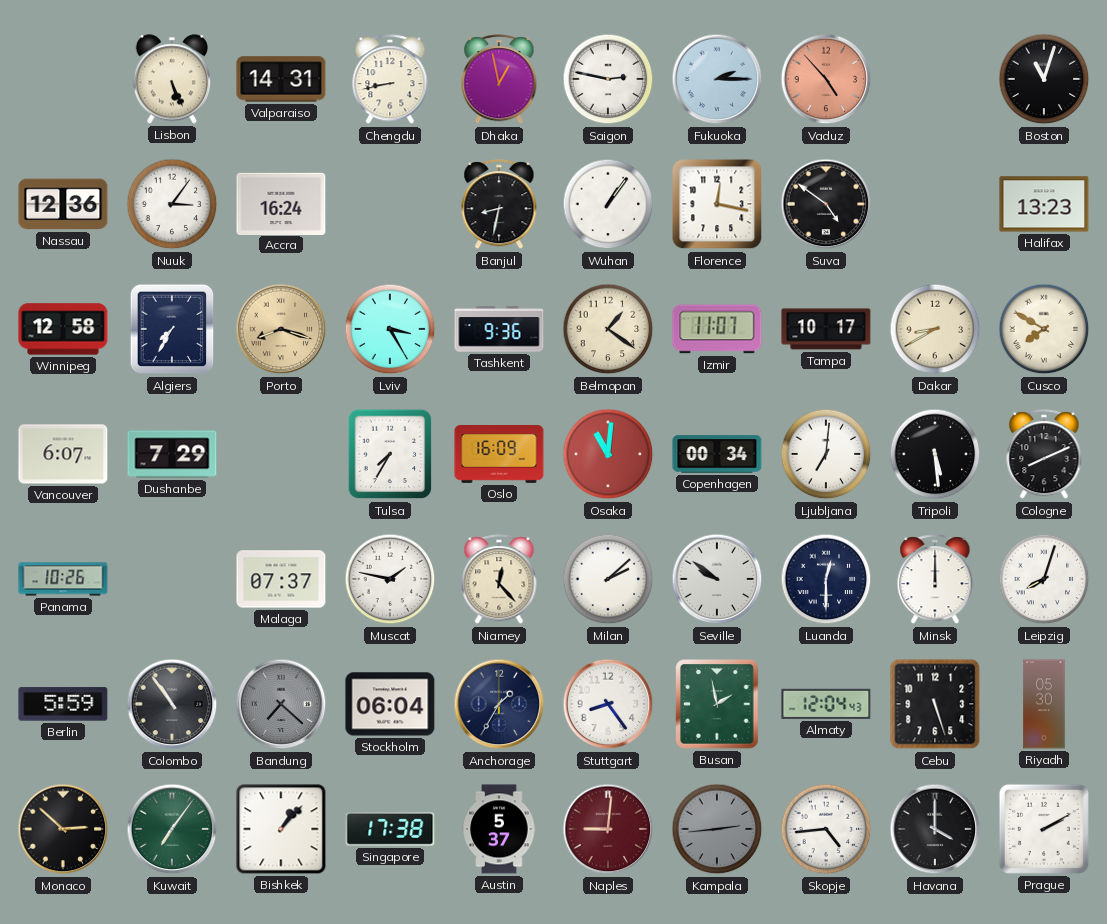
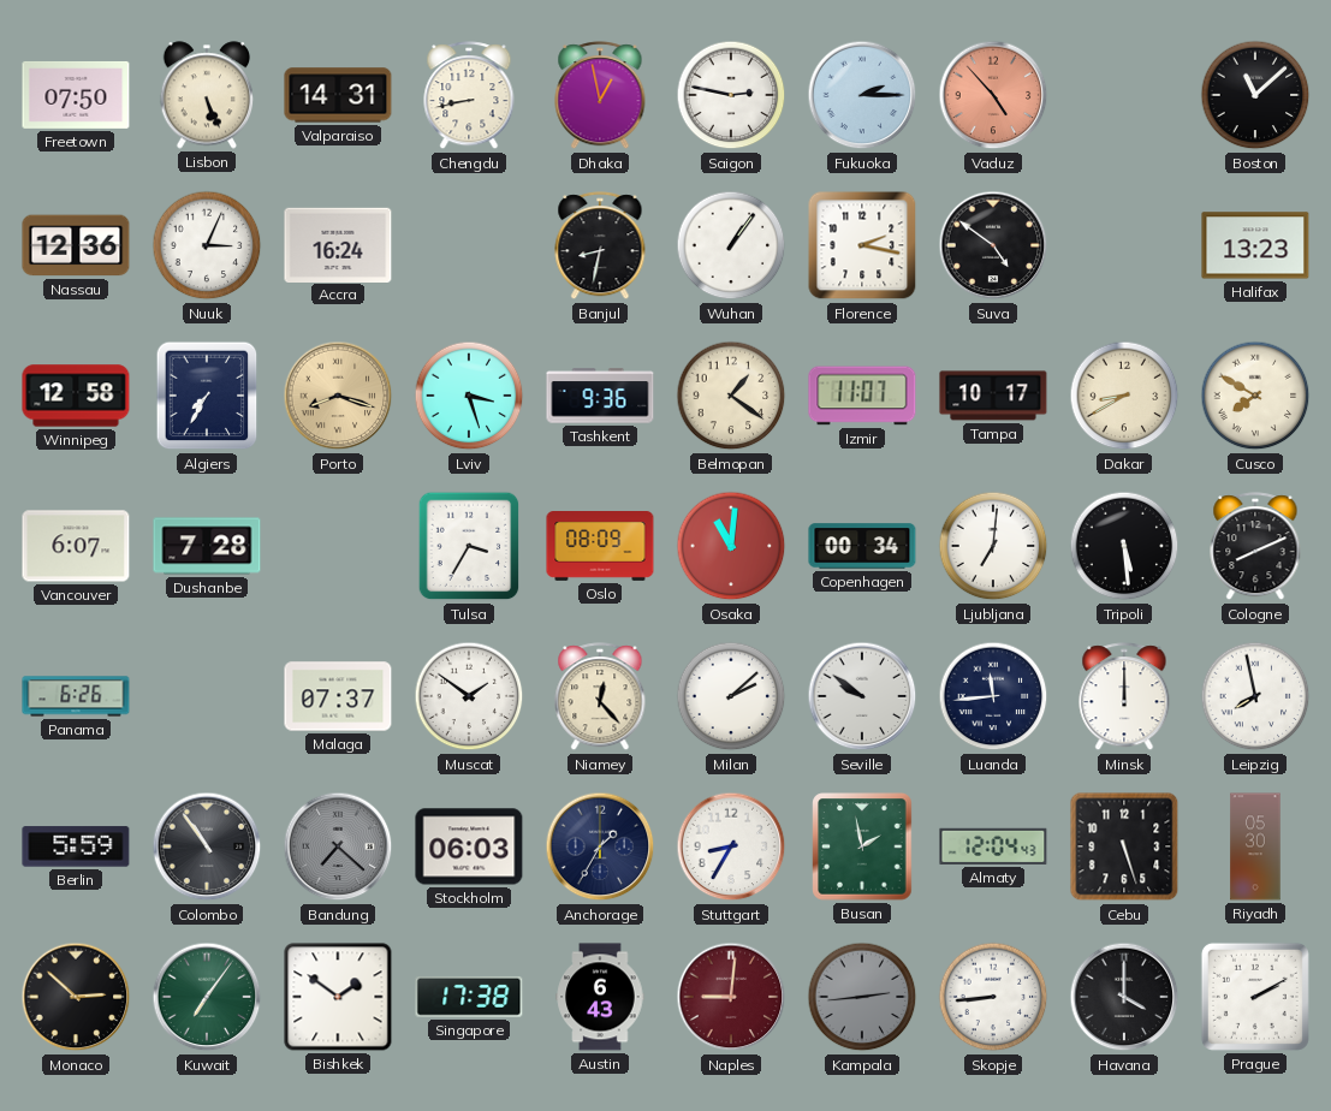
Freetown: none -> 07:50 (76, 95)
Boston: 11:03 -> 11:08 (1255, 95)
Nuuk: 3:06 -> 3:04 (207, 245)
Florence: 12:17 -> 2:17 (862, 245)
Lviv: 3:25 -> 3:27 (469, 396)
Dushanbe: 7:29 -> 7:28 (207, 546)
Tulsa: 7:35 -> 3:35 (469, 546)
Oslo: 16:09 -> 08:09 (600, 547)
Panama: 10:26 -> 6:26 (76, 696)
Muscat: 1:47 -> 1:51 (469, 696)
Luanda: 12:30 -> 11:44 (993, 696)
Leipzig: 8:03 -> 7:58 (1255, 696)
Stockholm: 06:04 -> 06:03 (469, 846)
Stuttgart: 8:24 -> 8:35 (731, 846)
Bishkek: 1:07 -> 1:51 (338, 997)
Austin: 5:37 -> 6:43 (600, 997)
Skopje: 4:44 -> 8:44 (993, 997)
